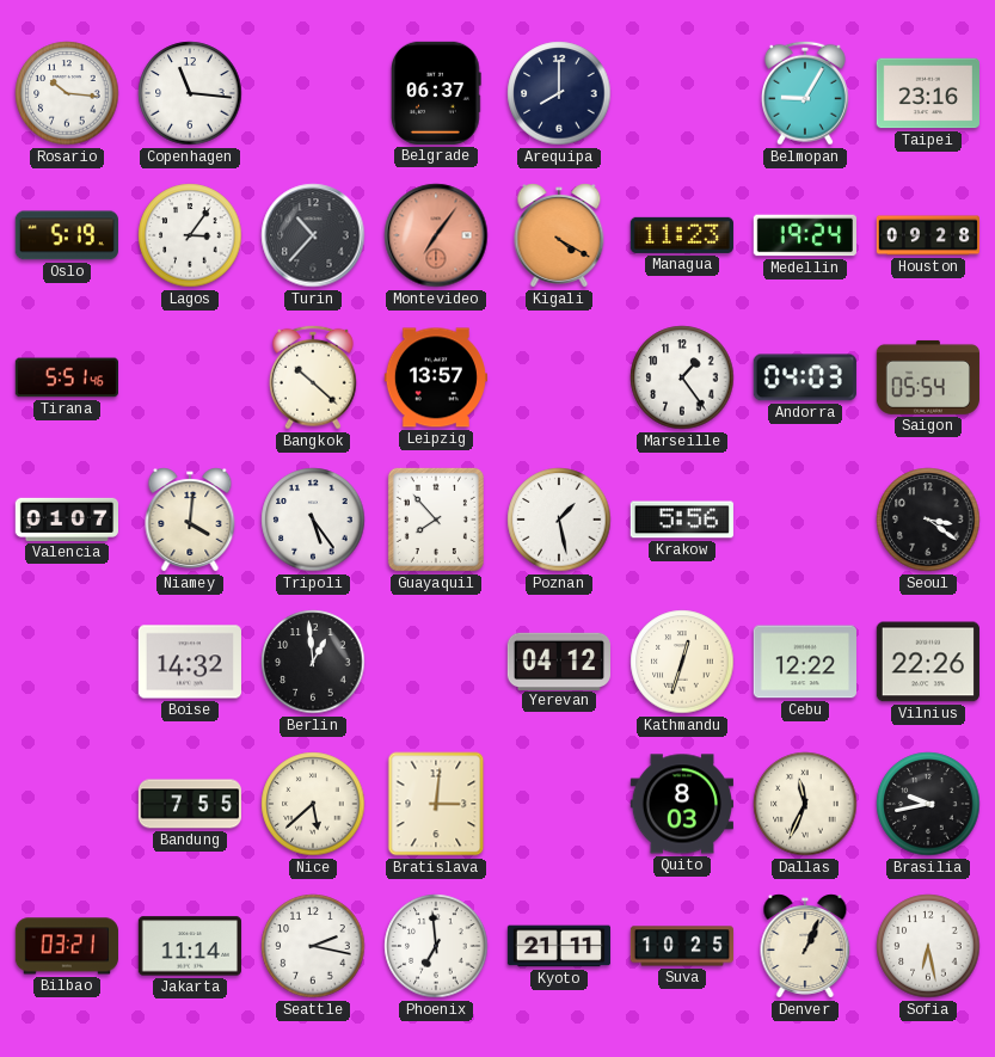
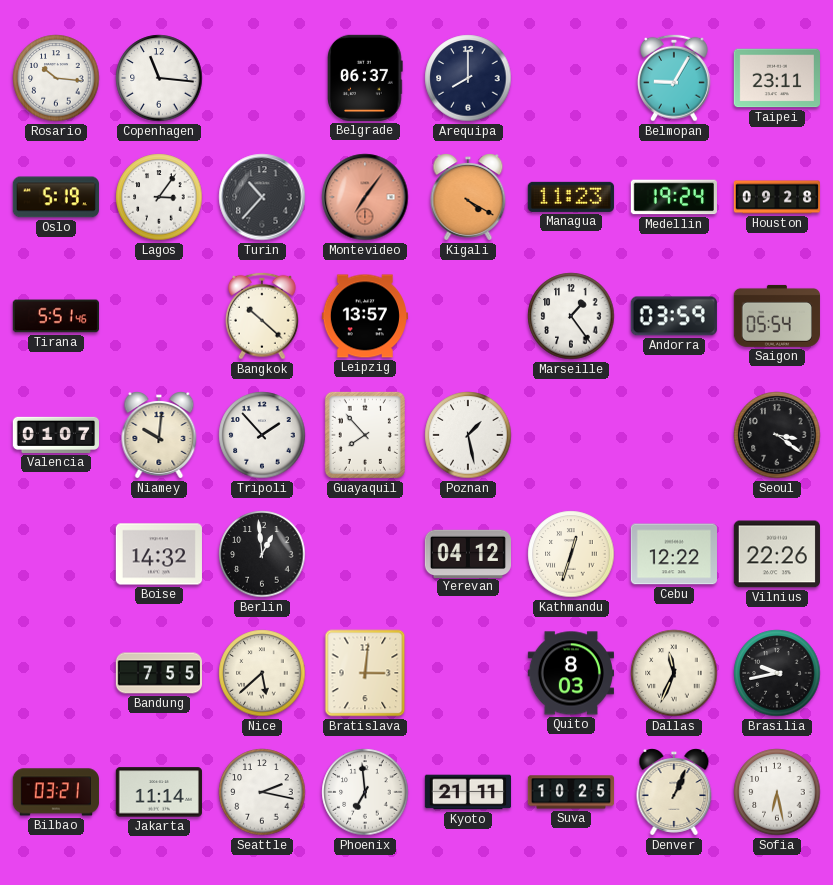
Taipei: 23:16 -> 23:11 (776, 78)
Andorra: 04:03 -> 03:59 (674, 316)
Niamey: 4:01 -> 10:01 (159, 435)
Tripoli: 5:24 -> 1:53 (262, 435)
Krakow: 5:56 -> none (682, 520)
